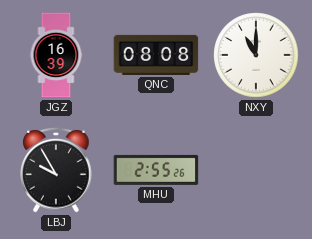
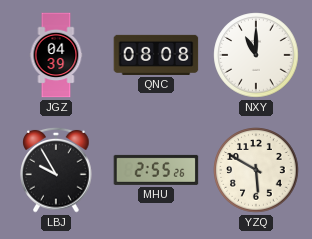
JGZ: 16:39 -> 04:39 (56, 55)
YZQ: none -> 5:50 (256, 170)
